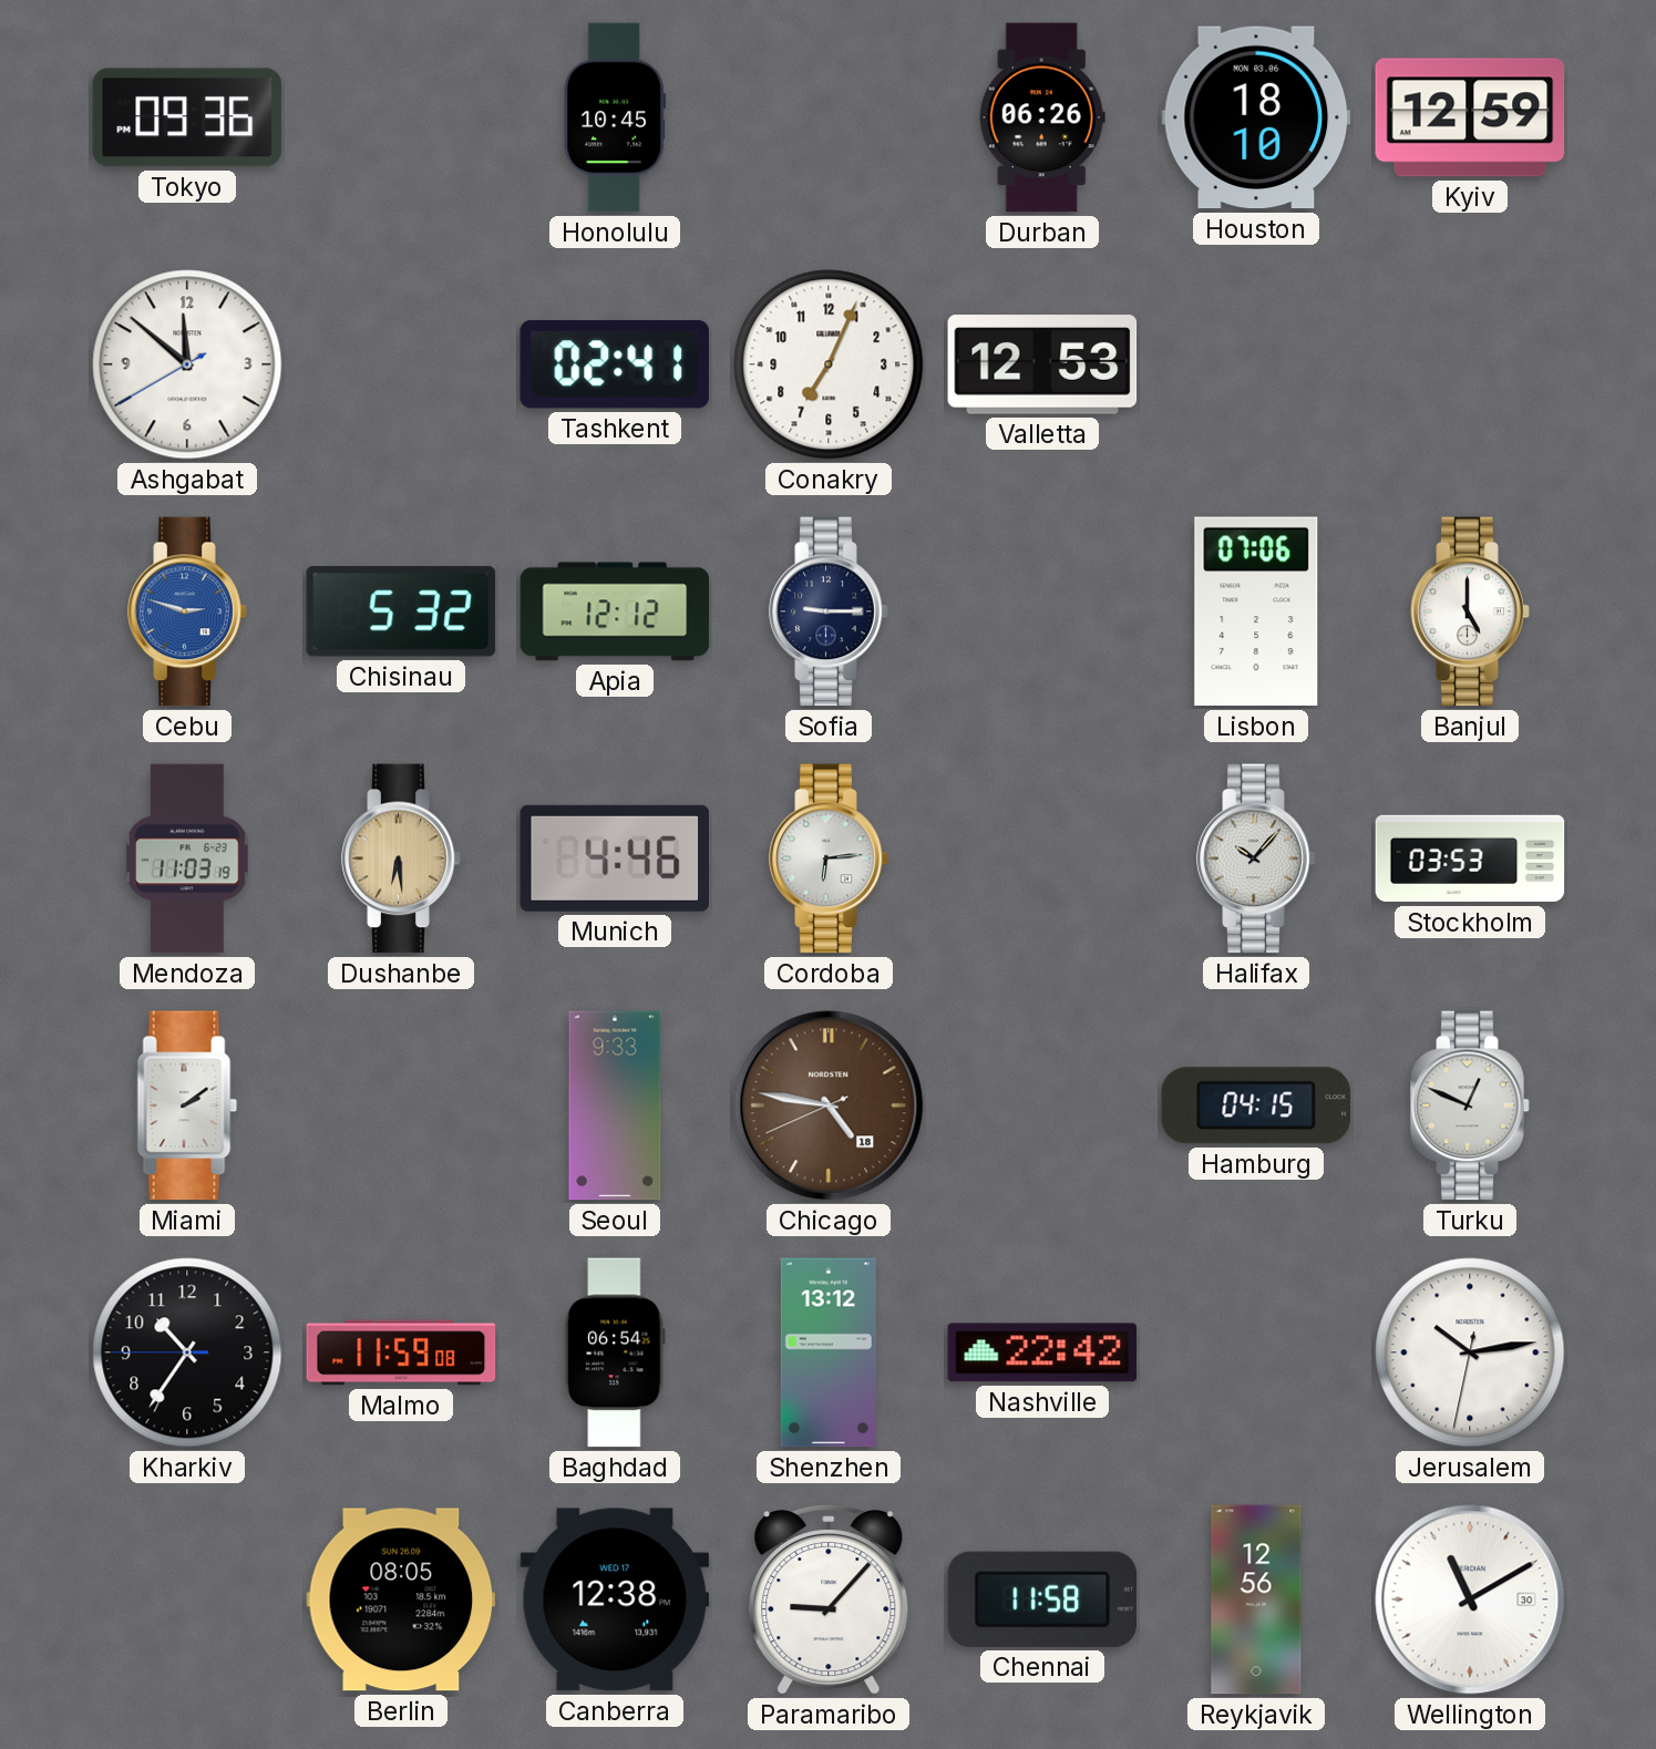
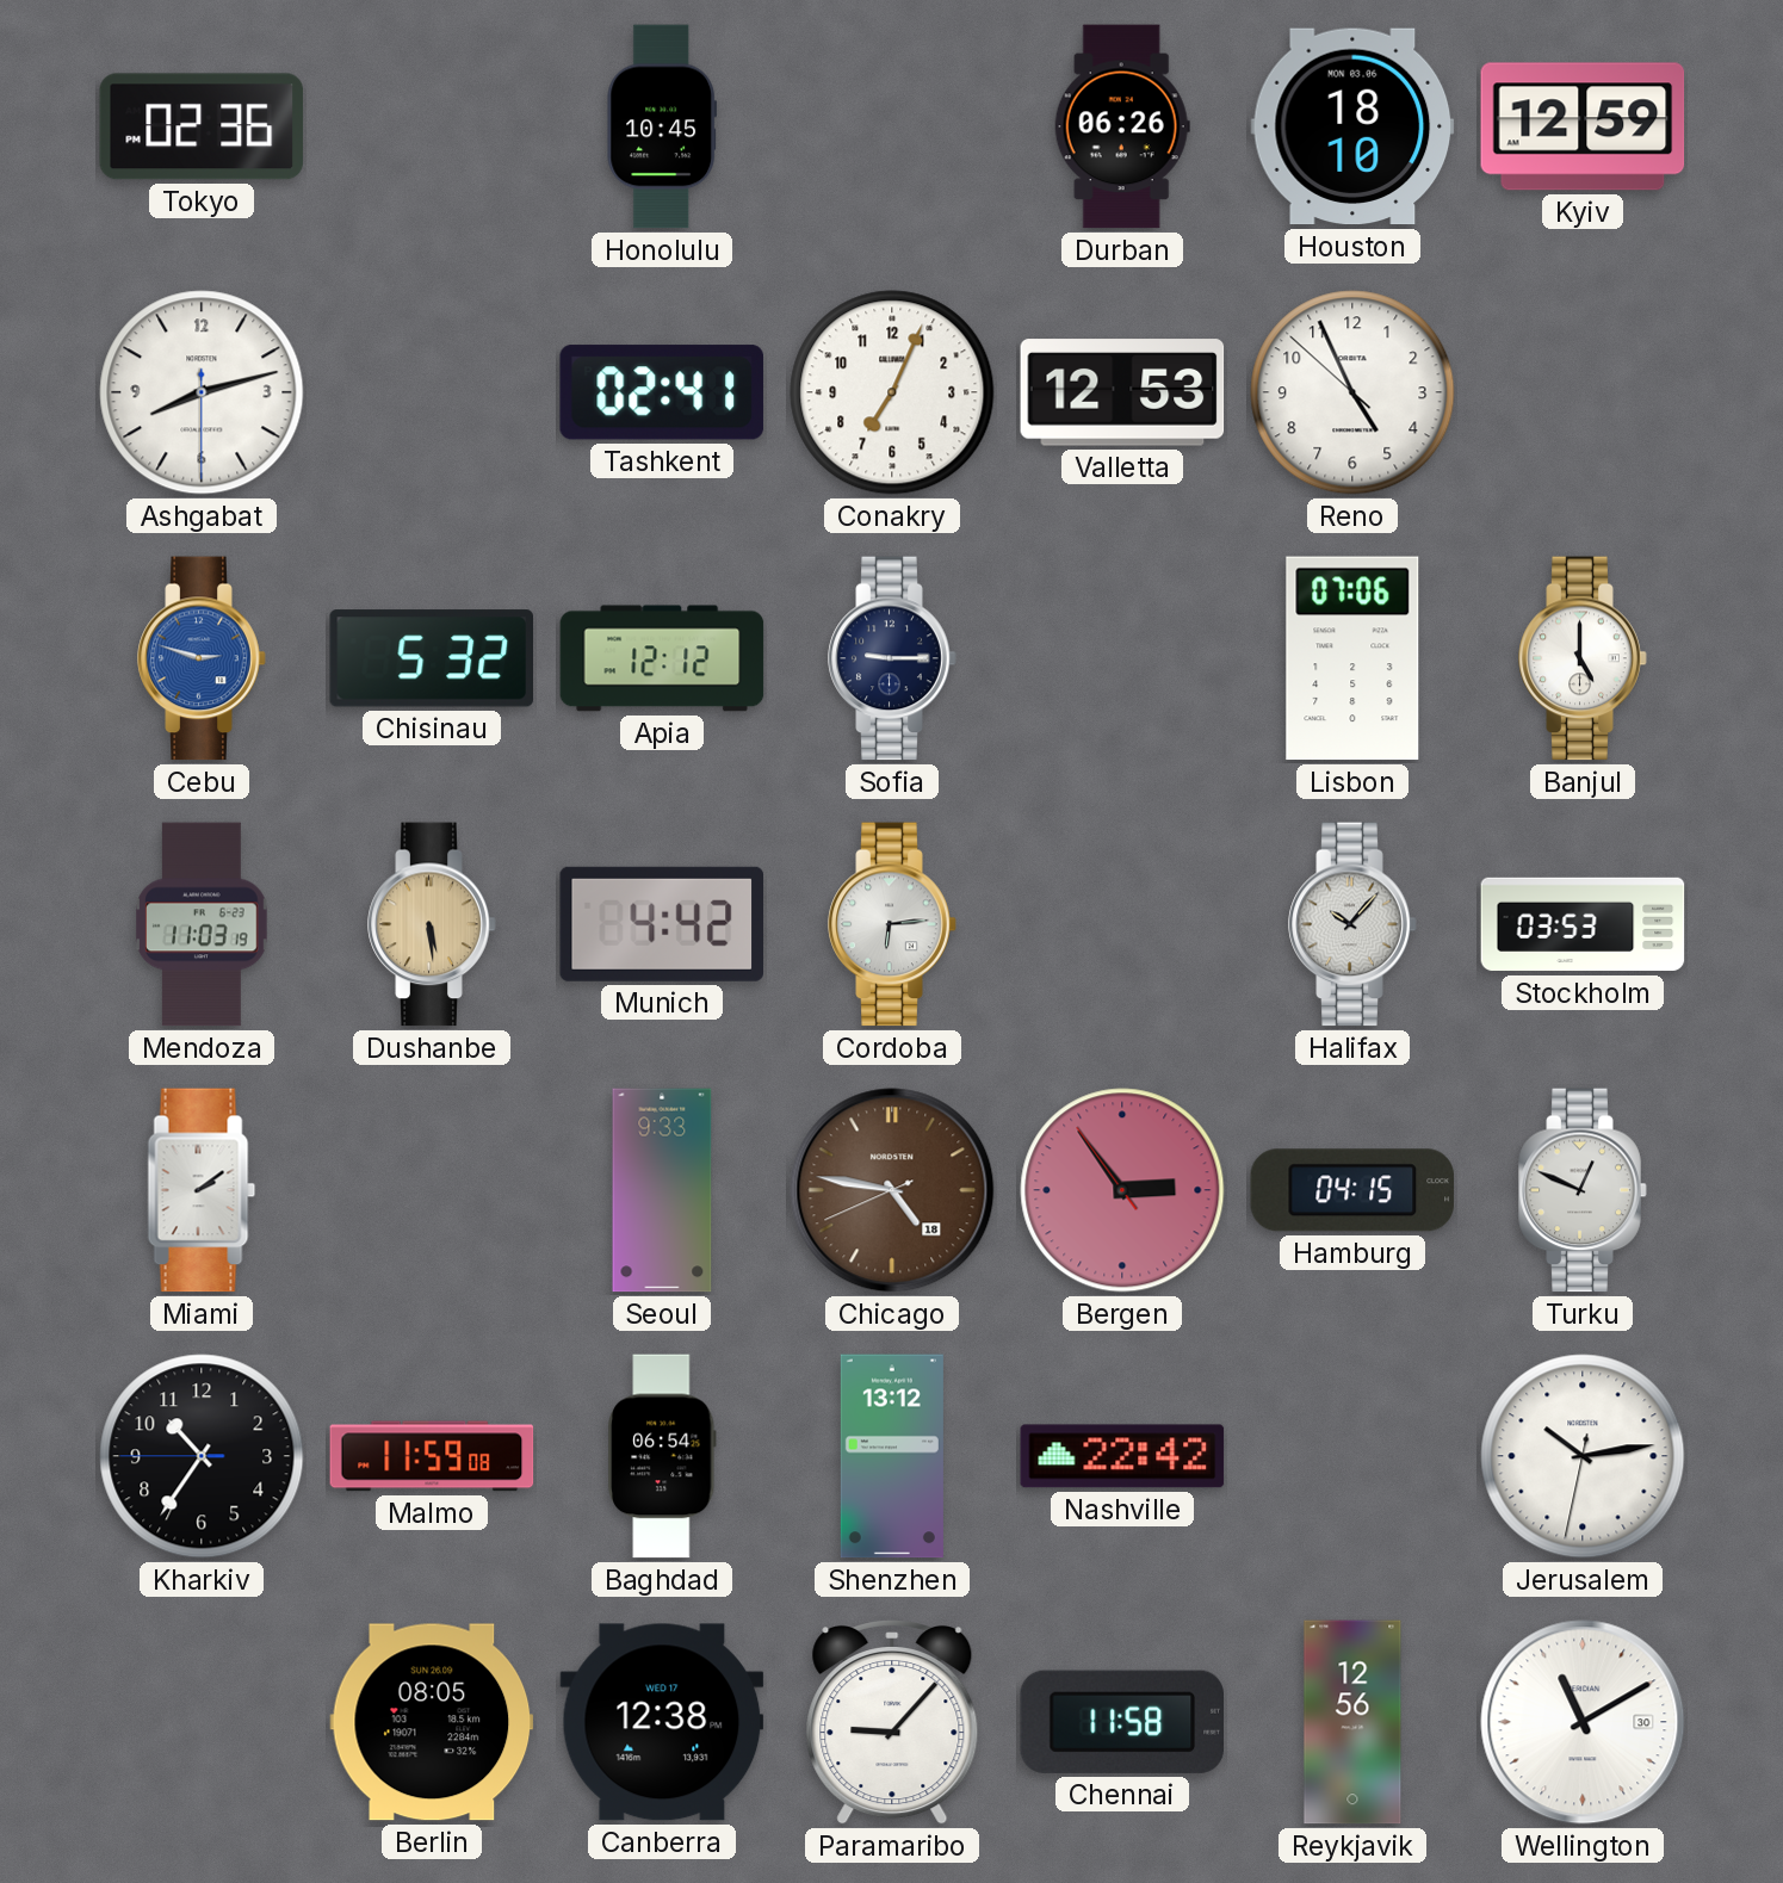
Tokyo: 09:36 -> 02:36 (202, 126)
Ashgabat: 11:51 -> 8:12 (202, 392)
Reno: none -> 4:55 (1352, 392)
Dushanbe: 6:29 -> 5:29 (432, 924)
Munich: 4:46 -> 4:42 (661, 924)
Bergen: none -> 2:53 (1122, 1190)
